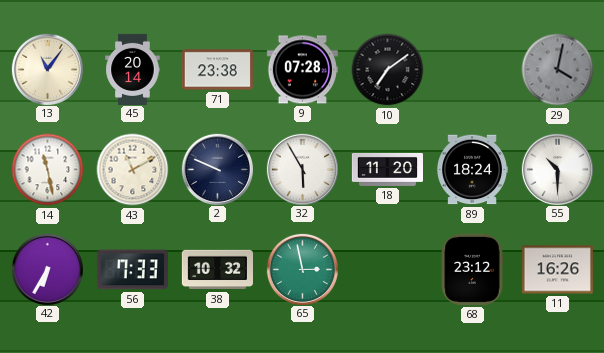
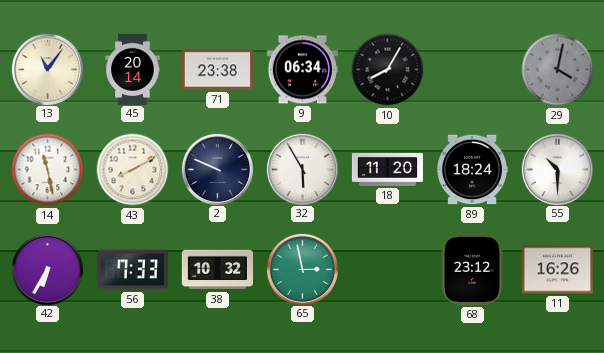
9: 07:28 -> 06:34 (302, 70)
10: 7:09 -> 8:05 (388, 70)
43: 11:10 -> 8:10 (133, 170)
